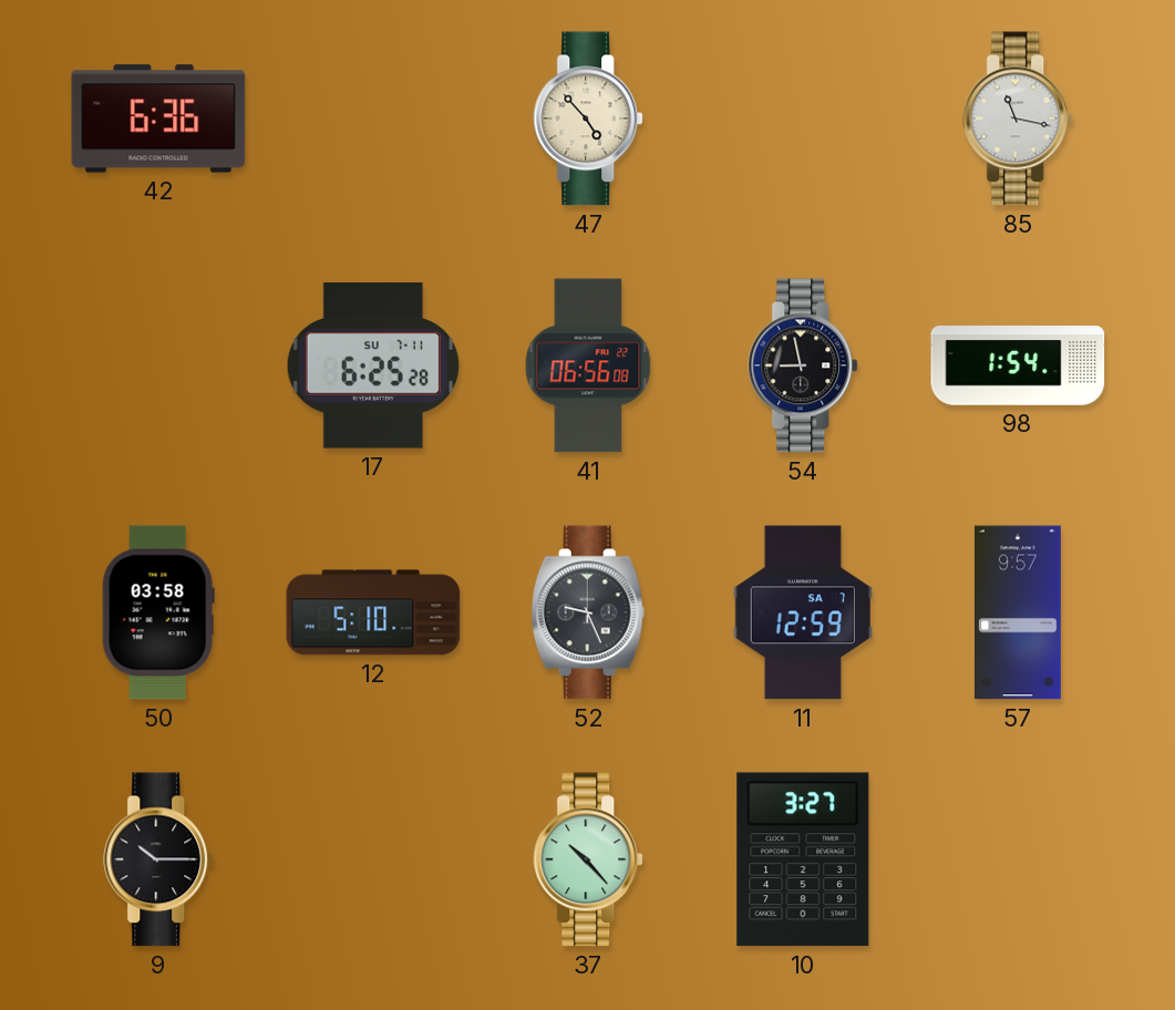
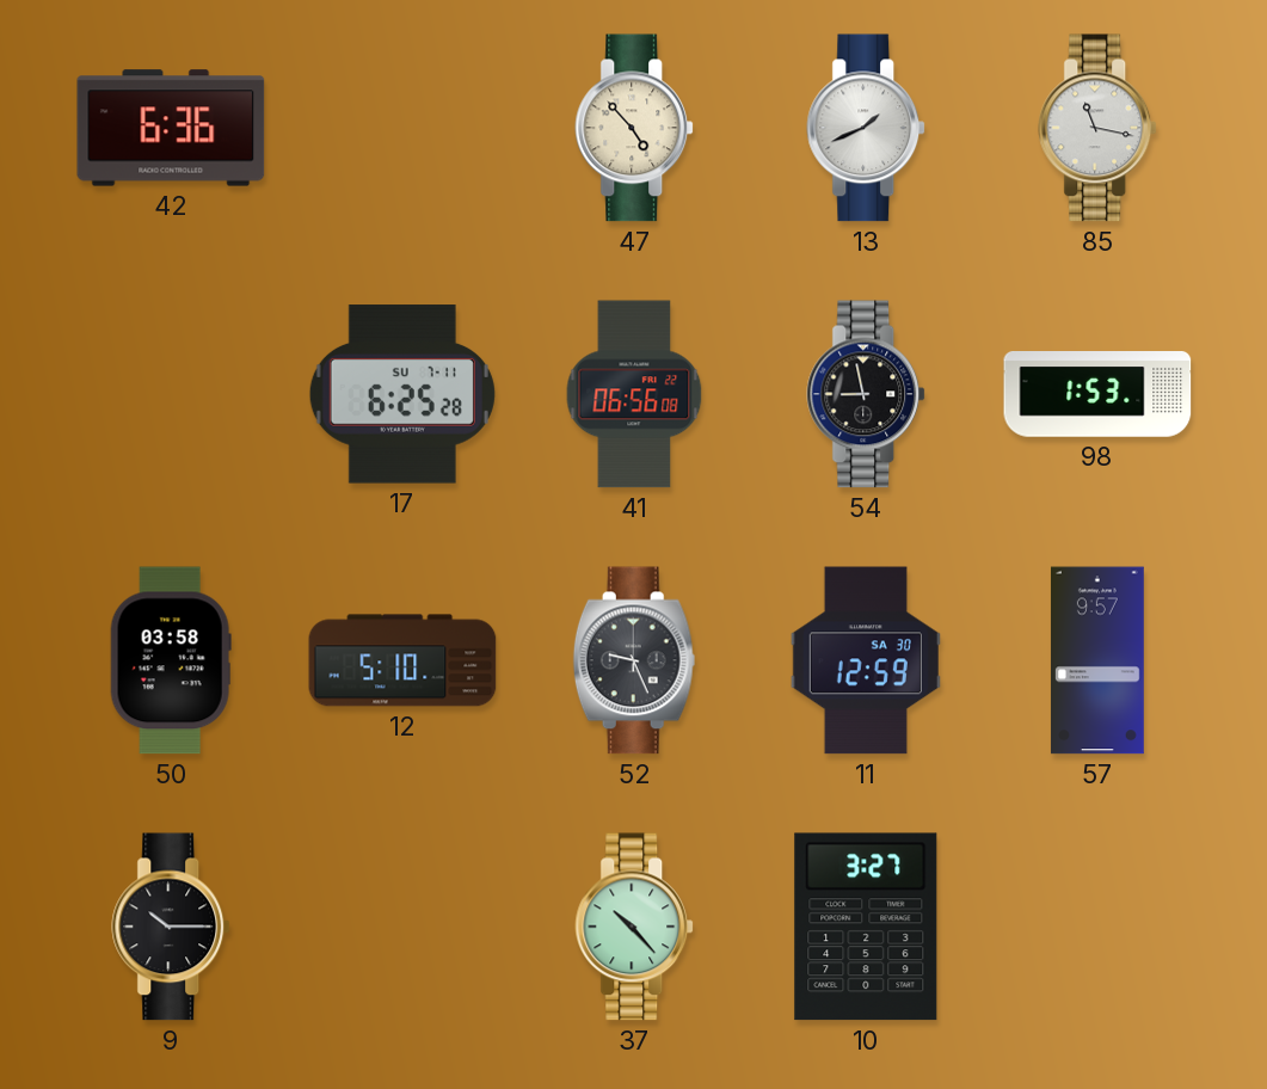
13: none -> 1:41 (867, 128)
98: 1:54 -> 1:53 (1097, 395)
11 date: SA 7 -> SA 30 (866, 660)
